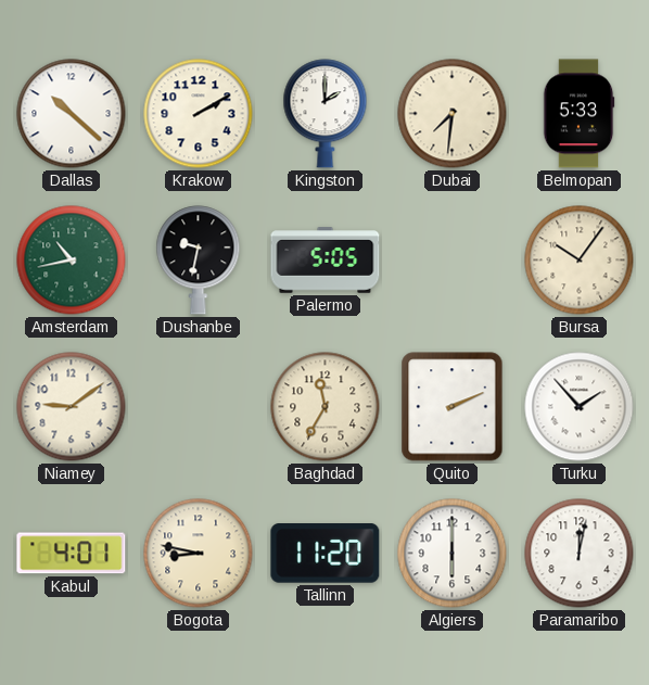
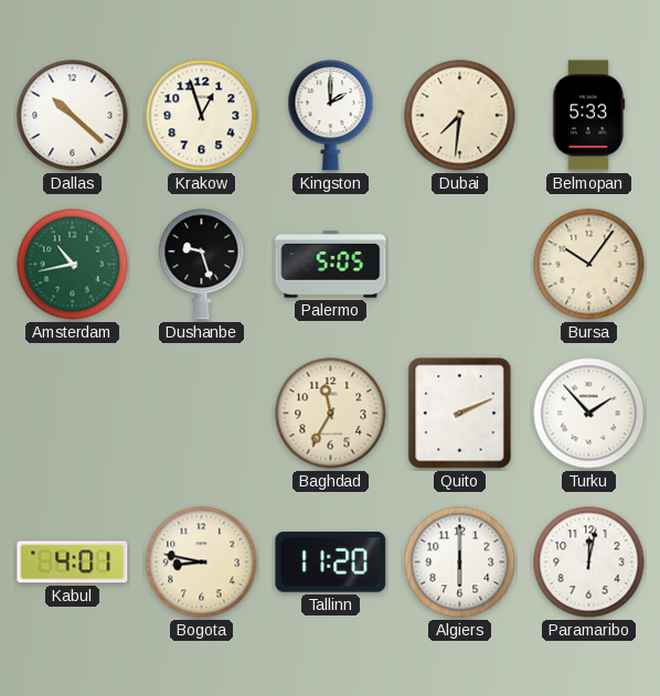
Krakow: 2:10 -> 12:57 (202, 116)
Dushanbe: 9:32 -> 9:27 (202, 265)
Niamey: 9:09 -> none (72, 407)
